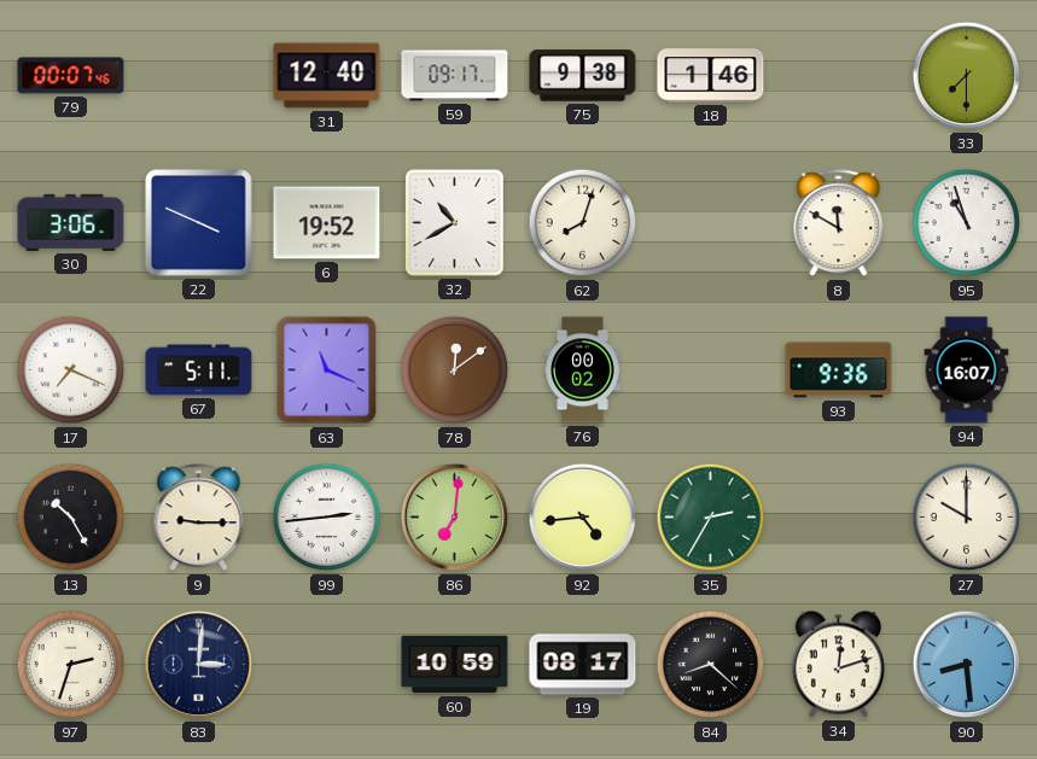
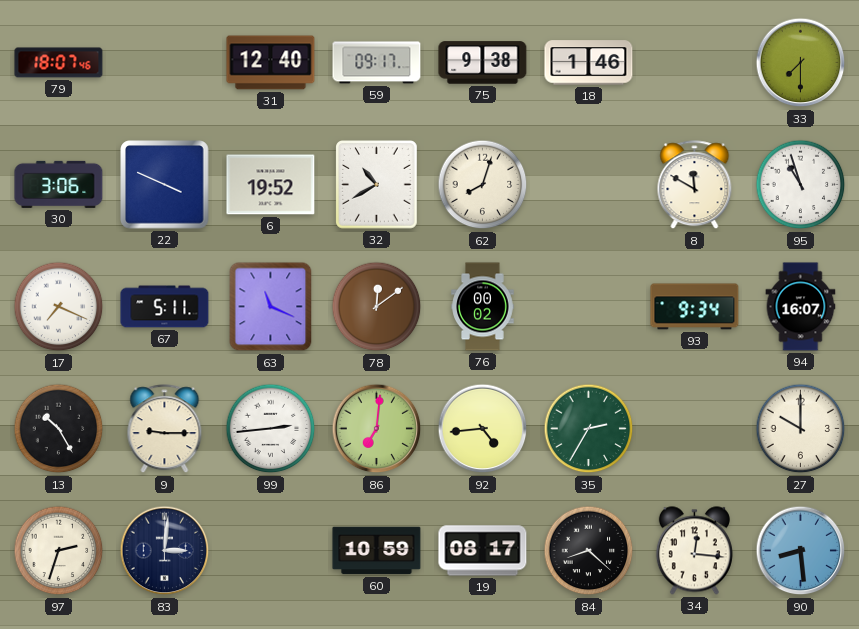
79: 00:07 -> 18:07 (59, 63)
93: 9:36 -> 9:34 (695, 307)
34: 12:12 -> 12:16 (694, 551)
